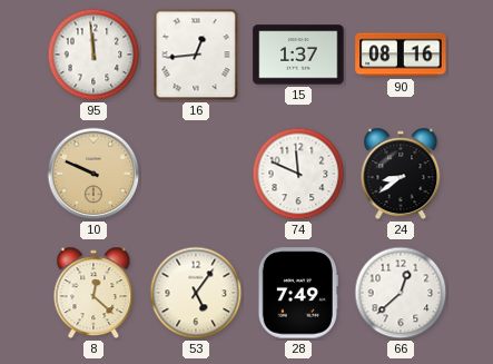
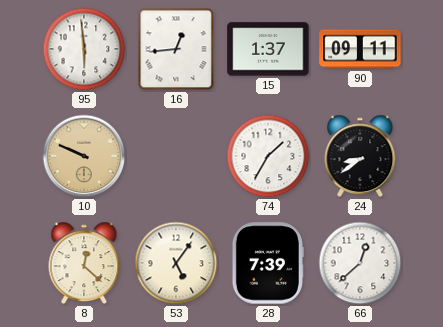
95: 11:59 -> 5:59 (84, 49)
90: 08:16 -> 09:11 (360, 49)
74: 11:49 -> 1:35 (268, 156)
28: 7:49 -> 7:39 (268, 263)
